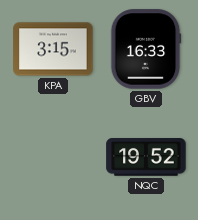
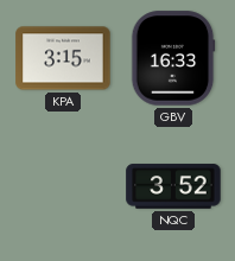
NQC: 19:52 -> 3:52 (173, 186)
